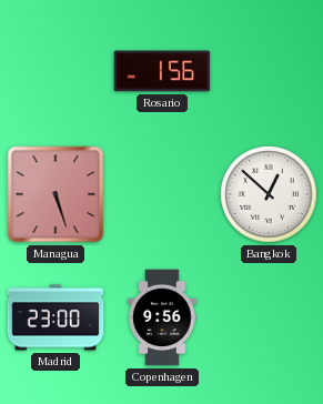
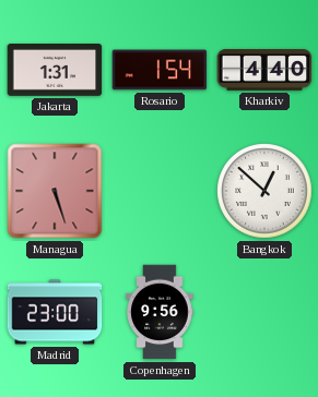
Jakarta: none -> 1:31 (55, 71)
Rosario: 1:56 -> 1:54 (160, 70)
Kharkiv: none -> 4:40 (264, 71)
